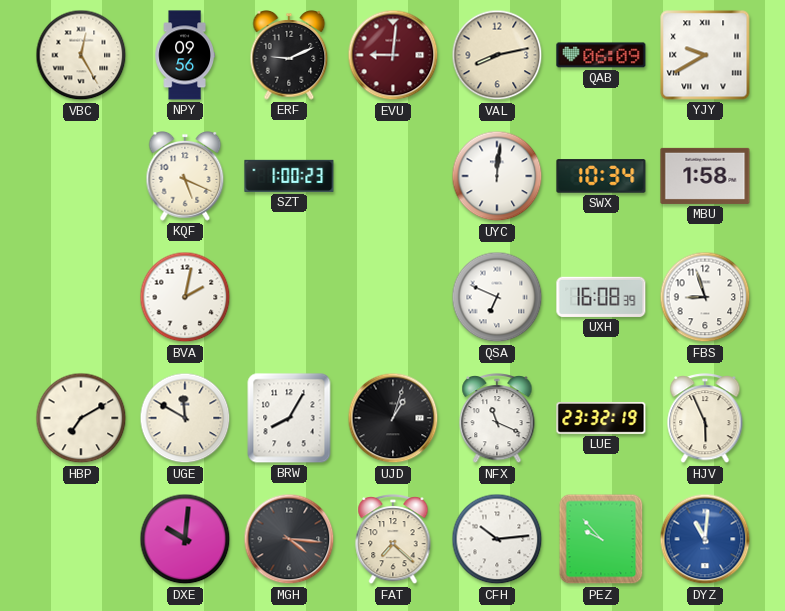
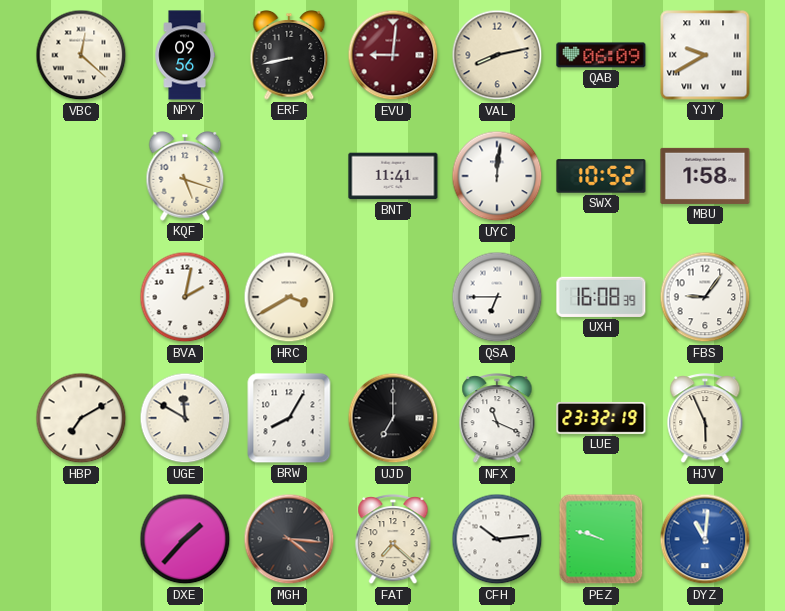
VBC: 12:25 -> 12:22 (81, 55)
ERF: 9:11 -> 8:43 (289, 56)
KQF: 5:19 -> 5:18 (185, 177)
SZT: 1:00 -> none (289, 176)
BNT: none -> 11:41 (393, 176)
SWX: 10:34 -> 10:52 (601, 176)
HRC: none -> 3:40 (289, 297)
QSA: 6:49 -> 6:45 (497, 297)
FBS: 8:57 -> 9:06 (705, 297)
UJD: 1:03 -> 7:00 (393, 418)
DXE: 10:01 -> 1:37 (185, 539)
PEZ: 9:53 -> 9:48 (601, 539)
